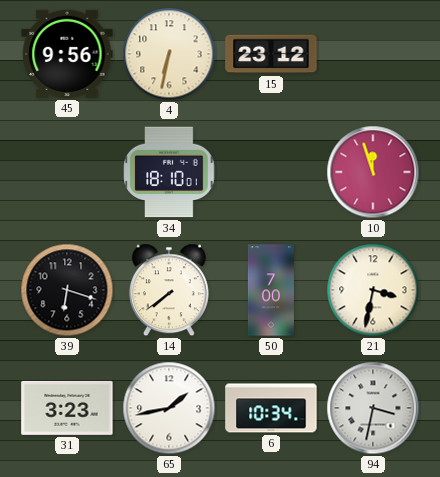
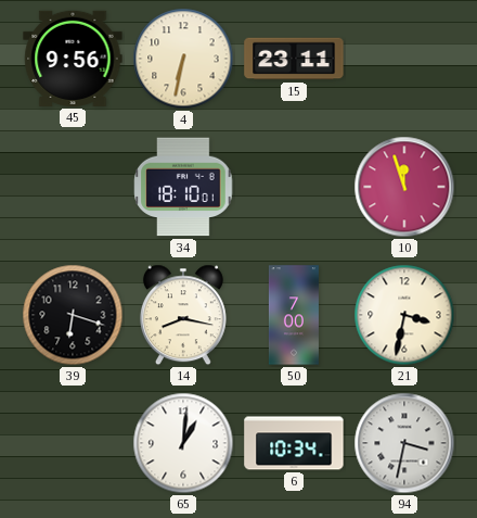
15: 23:12 -> 23:11 (294, 59)
14: 7:39 -> 8:17 (183, 315)
31: 3:23 -> none (67, 408)
65: 1:43 -> 1:01 (183, 443)
